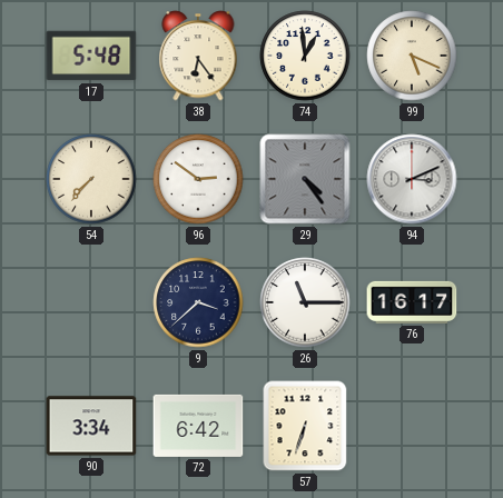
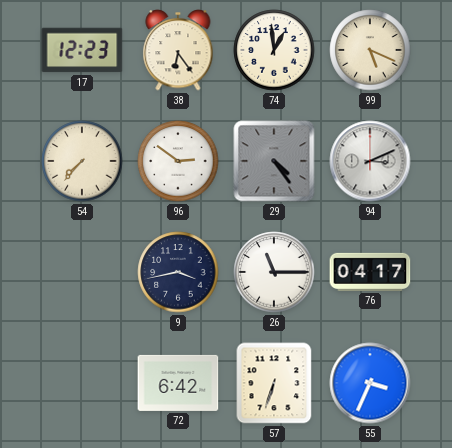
17: 5:48 -> 12:23 (82, 50)
9: 3:38 -> 3:43 (178, 272)
76: 16:17 -> 04:17 (370, 272)
90: 3:34 -> none (91, 426)
55: none -> 3:34 (370, 383)
